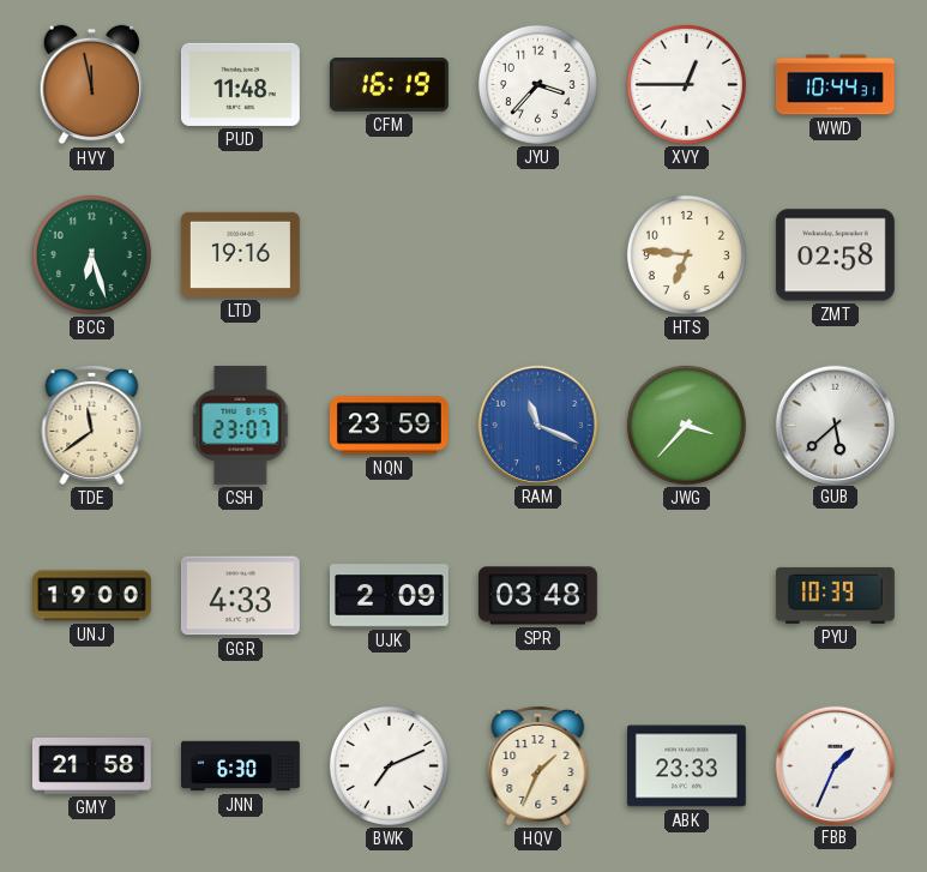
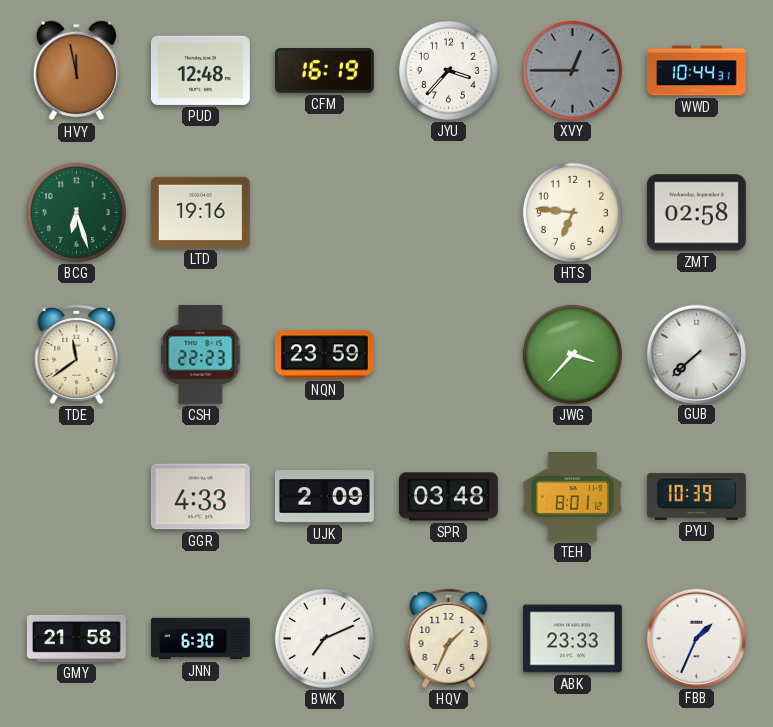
PUD: 11:48 -> 12:48 (200, 70)
XVY dial: white -> grey (572, 70)
CSH: 23:07 -> 22:23 (201, 354)
RAM: 11:19 -> none (537, 425)
GUB: 5:38 -> 7:38 (696, 354)
UNJ: 19:00 -> none (92, 596)
TEH: none -> 8:01 (572, 497)
